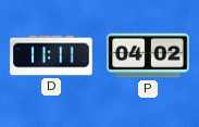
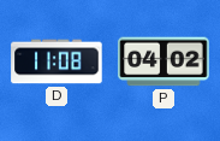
D: 11:11 -> 11:08 (57, 61)
